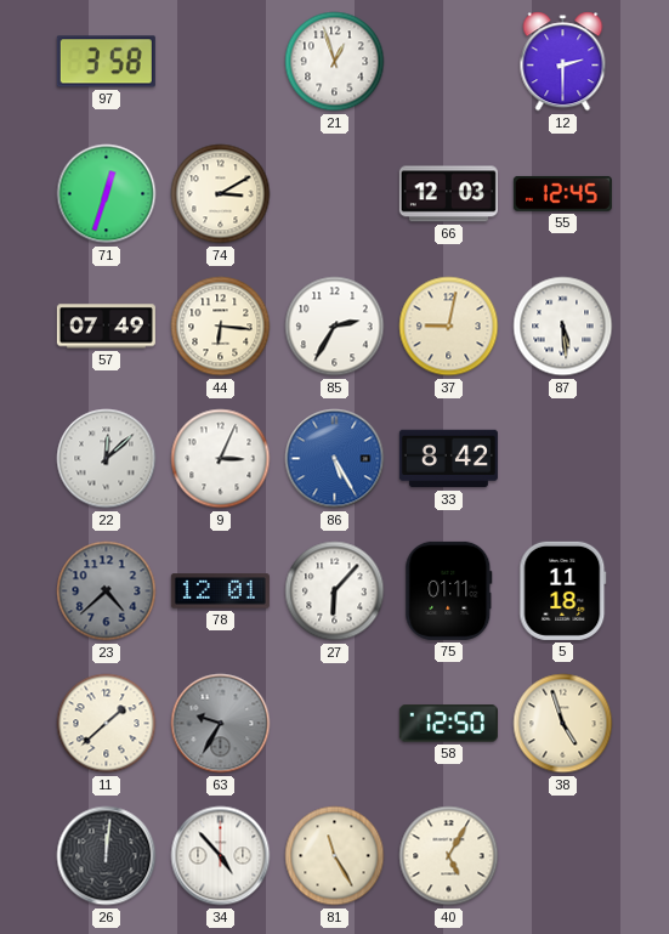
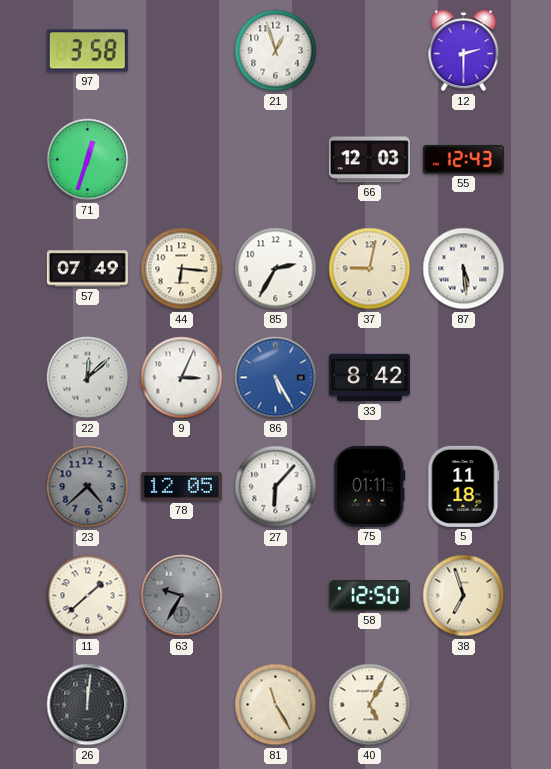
74: 3:10 -> none (221, 194)
55: 12:45 -> 12:43 (463, 159)
78: 12:01 -> 12:05 (181, 487)
38: 4:57 -> 6:57 (464, 596)
34: 4:53 -> none (221, 856)
